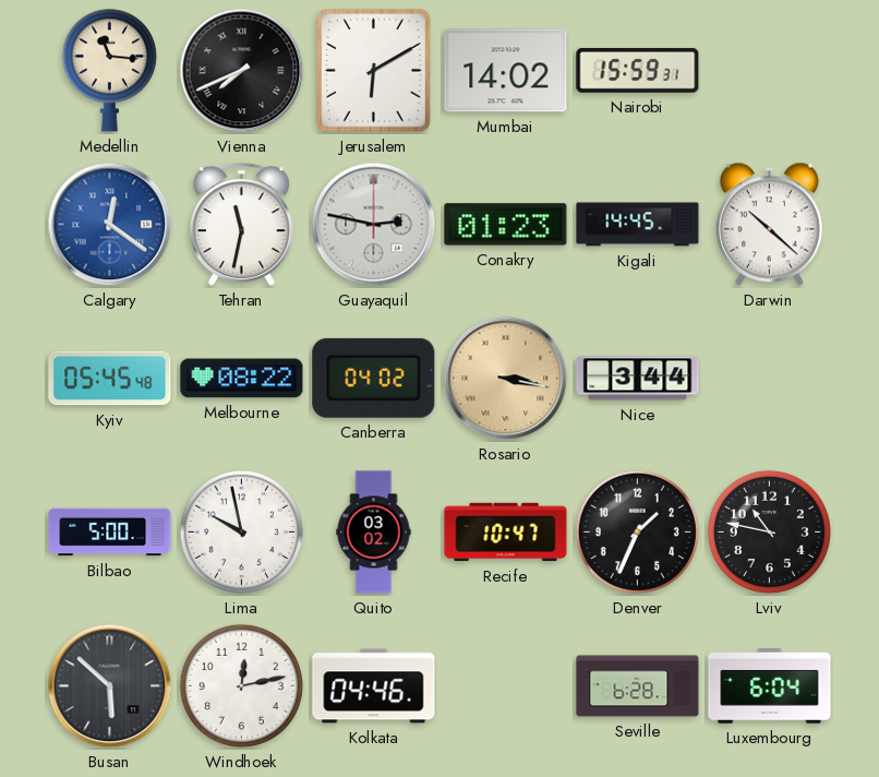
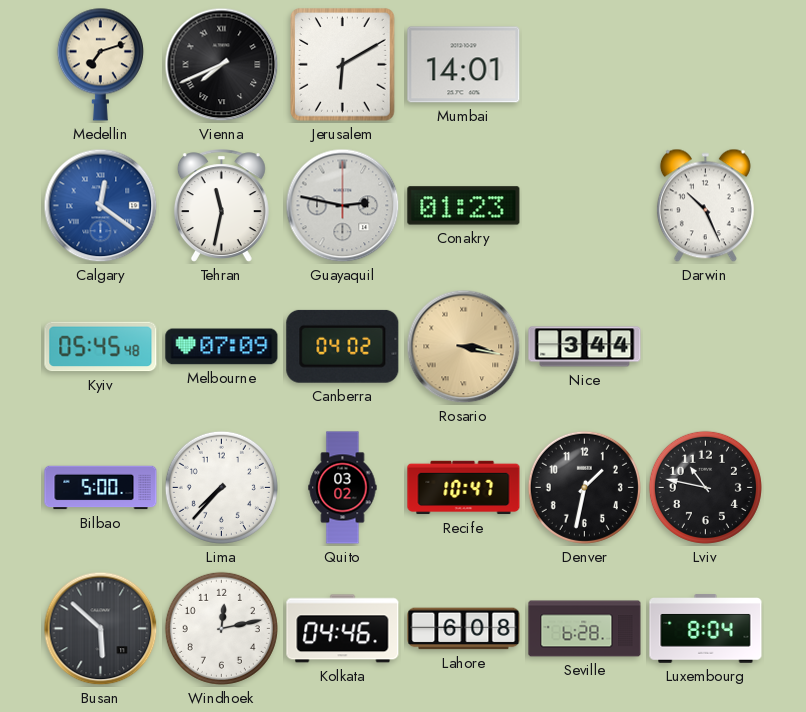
Medellin: 11:16 -> 7:12 (100, 64)
Mumbai: 14:02 -> 14:01 (464, 65)
Nairobi: 15:59 -> none (638, 70)
Kigali: 14:45 -> none (638, 225)
Darwin: 10:22 -> 10:26 (705, 206)
Melbourne: 08:22 -> 07:09 (222, 347)
Lima: 9:58 -> 7:37 (221, 487)
Denver: 1:34 -> 1:32 (584, 487)
Lahore: none -> 6:08 (464, 629)
Luxembourg: 6:04 -> 8:04 (706, 629)
